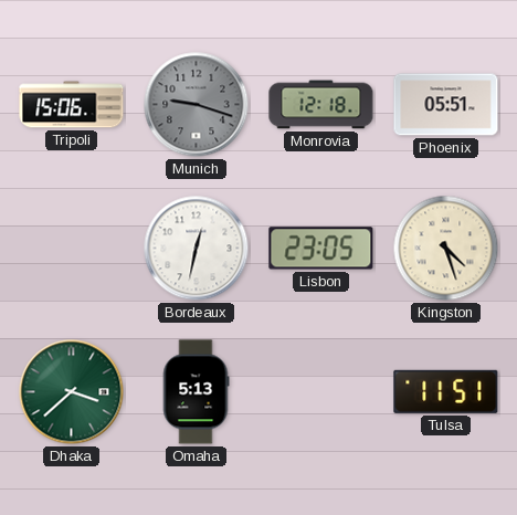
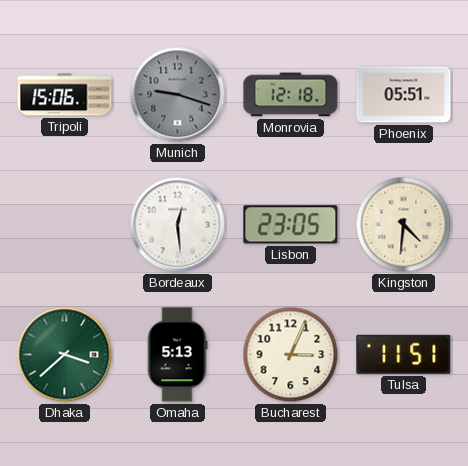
Bordeaux: 12:32 -> 12:29 (178, 225)
Kingston: 4:27 -> 4:31 (404, 225)
Bucharest: none -> 3:04 (291, 355)
